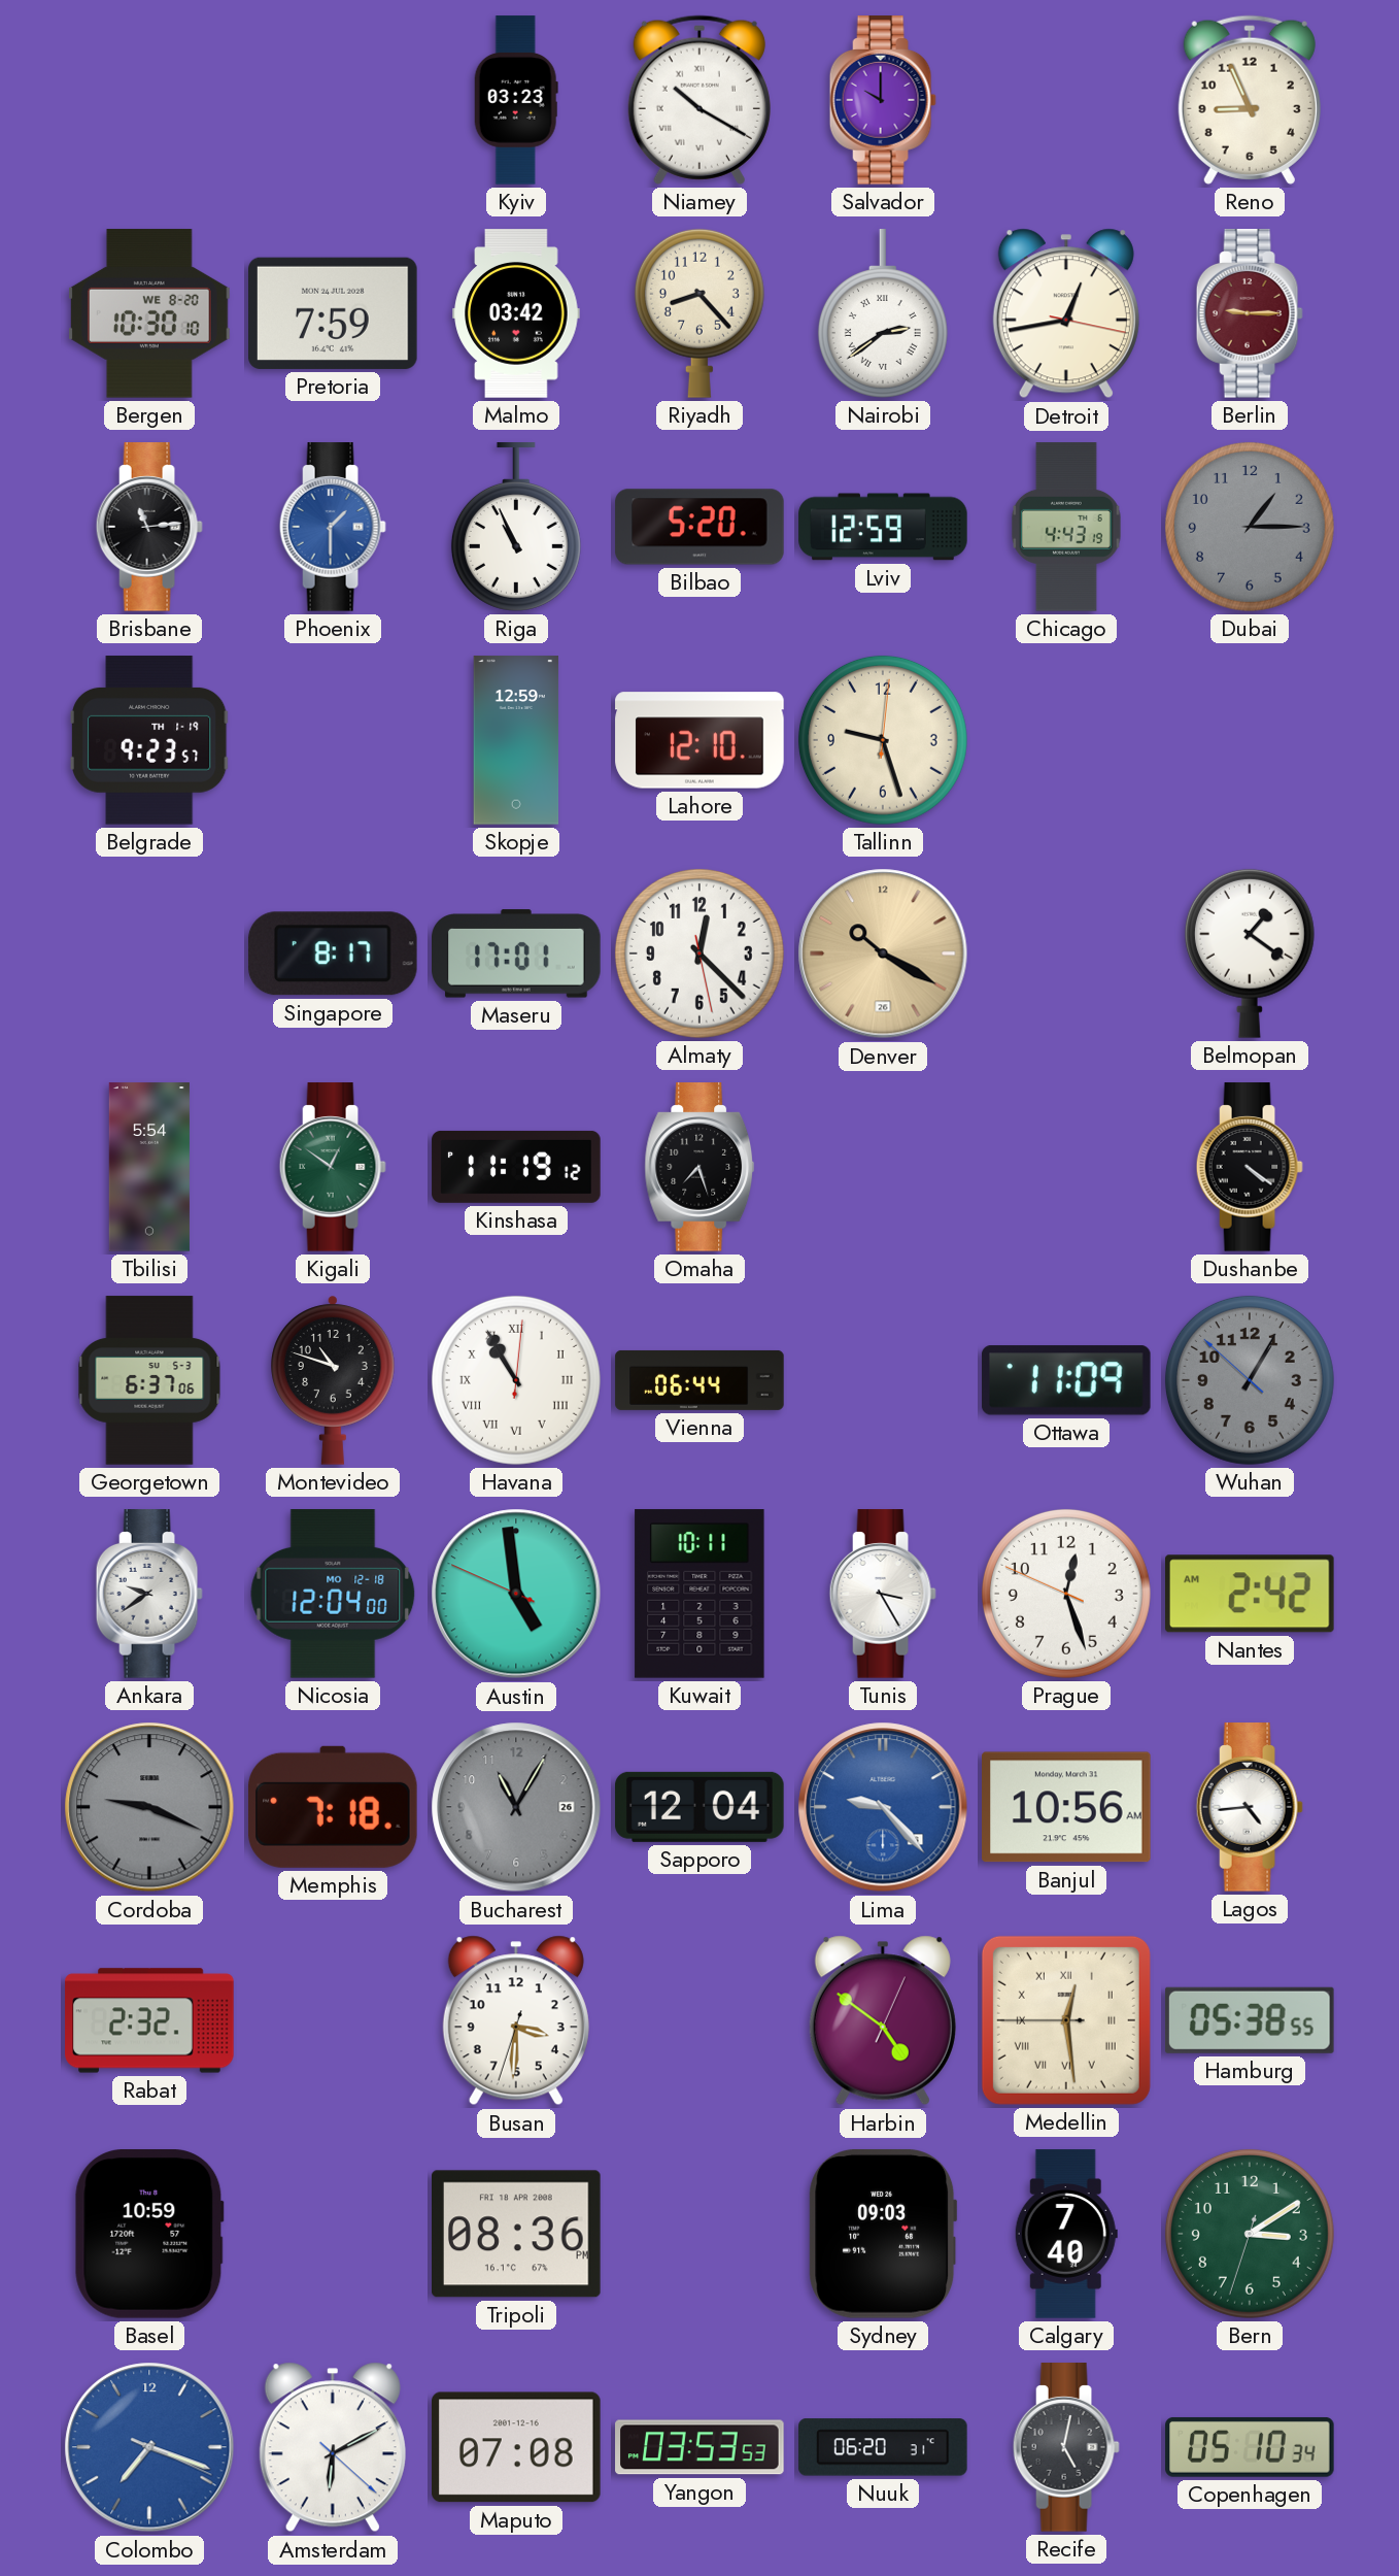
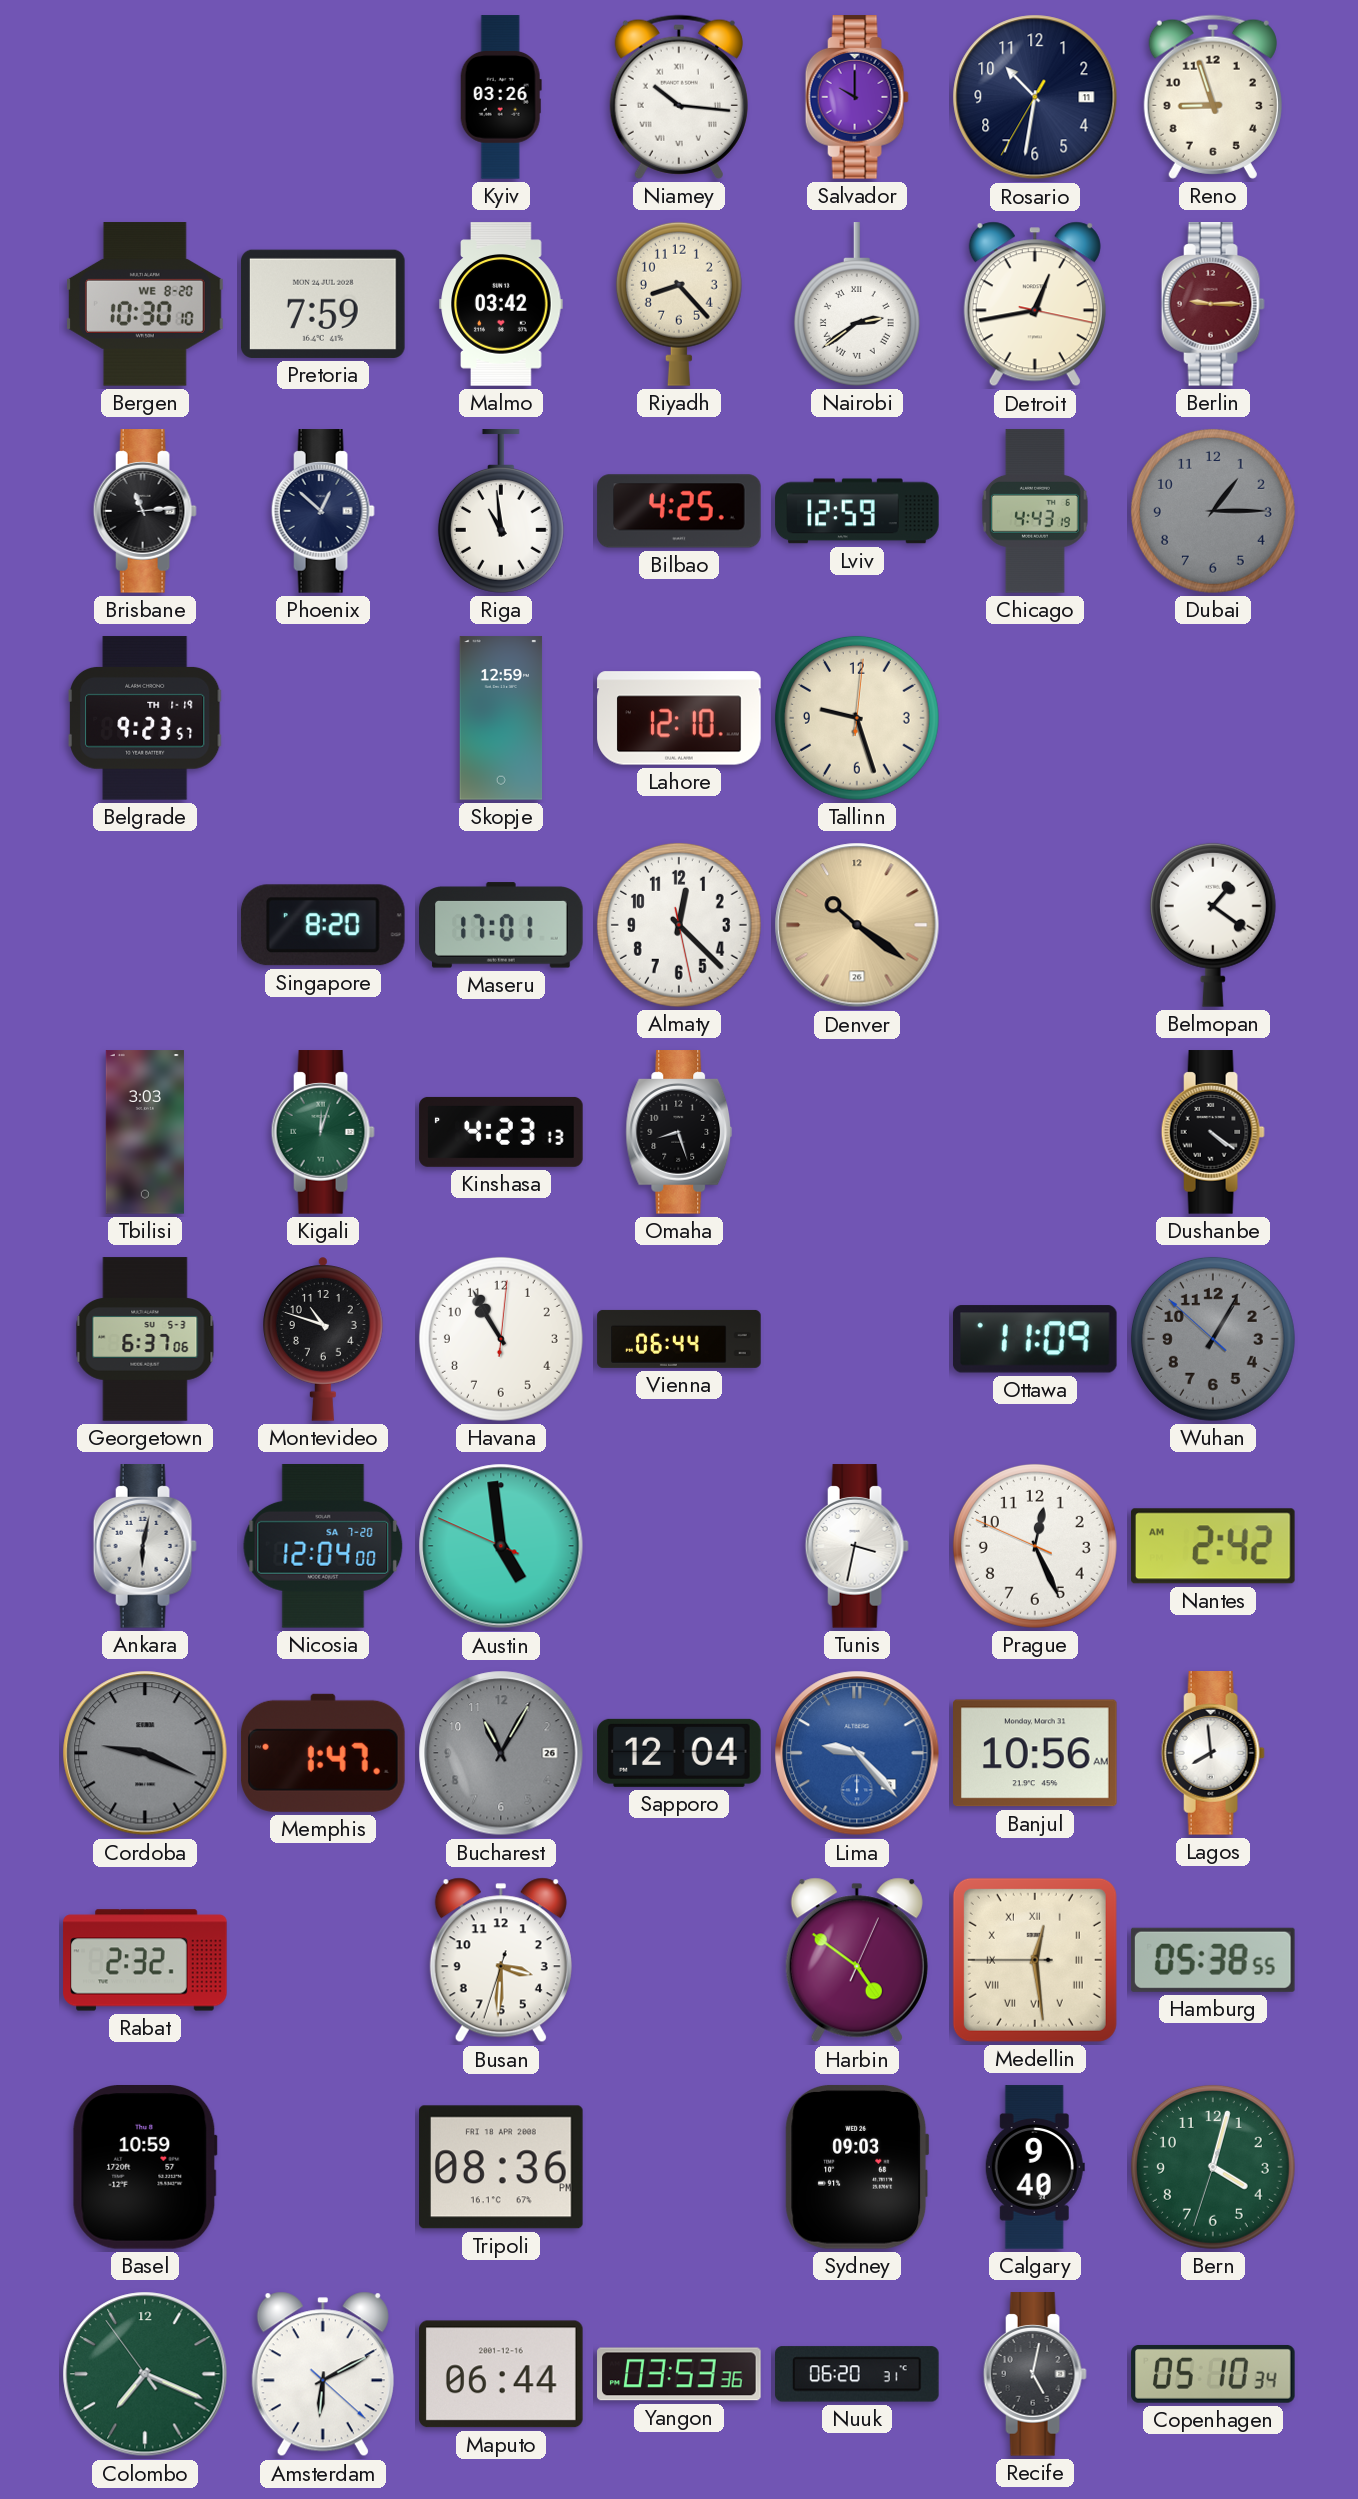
Kyiv: 03:23 -> 03:26 (501, 97)
Niamey: 10:20 -> 10:16 (679, 97)
Rosario: none -> 10:31 (1035, 97)
Reno: 8:56 -> 8:57 (1213, 97)
Phoenix: 1:30 -> 12:52 (323, 511)
Phoenix dial: blue -> navy (323, 511)
Riga: 10:56 -> 10:59 (501, 511)
Bilbao: 5:20 -> 4:25 (679, 511)
Singapore: 8:17 -> 8:20 (323, 925)
Denver: 10:20 -> 10:21 (857, 925)
Tbilisi: 5:54 -> 3:03 (145, 1132)
Kigali: 12:51 -> 12:03 (323, 1132)
Kinshasa: 11:19 -> 4:23 (501, 1132)
Omaha: 7:27 -> 8:27 (679, 1132)
Havana numerals: Roman -> Arabic (501, 1339)
Ankara: 9:39 -> 6:02 (145, 1546)
Nicosia date: MO 12-18 -> SA 7-20 (323, 1547)
Kuwait: 10:11 -> none (699, 1594)
Tunis: 3:25 -> 3:32 (857, 1546)
Prague: 12:26 -> 12:25 (1035, 1546)
Memphis: 7:18 -> 1:47 (323, 1753)
Lagos: 4:44 -> 7:59 (1213, 1753)
Calgary: 7:40 -> 9:40 (1035, 2167)
Bern: 3:09 -> 4:02 (1213, 2167)
Colombo: 7:18:19 -> 7:18:54 (145, 2374)
Colombo dial: blue -> green (145, 2374)
Maputo: 07:08 -> 06:44 (502, 2374)
Yangon: 03:53:53 -> 03:53:36 (679, 2374)
